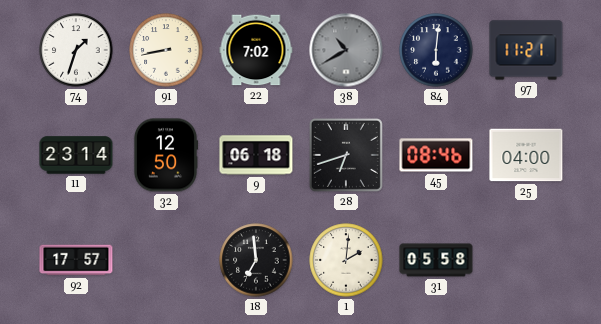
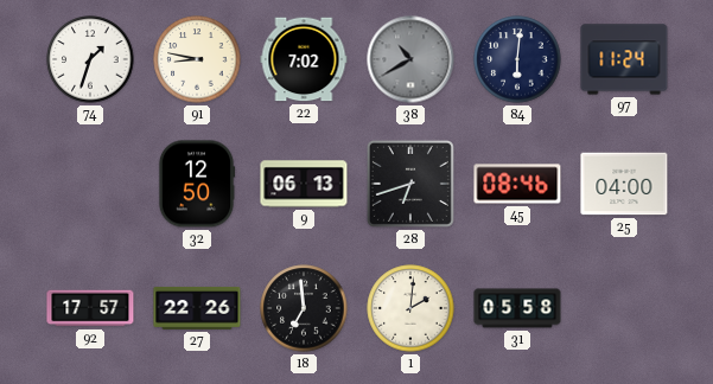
91: 8:43 -> 8:47 (197, 59)
97: 11:21 -> 11:24 (624, 59)
11: 23:14 -> none (76, 155)
9: 06:18 -> 06:13 (304, 184)
27: none -> 22:26 (197, 308)
